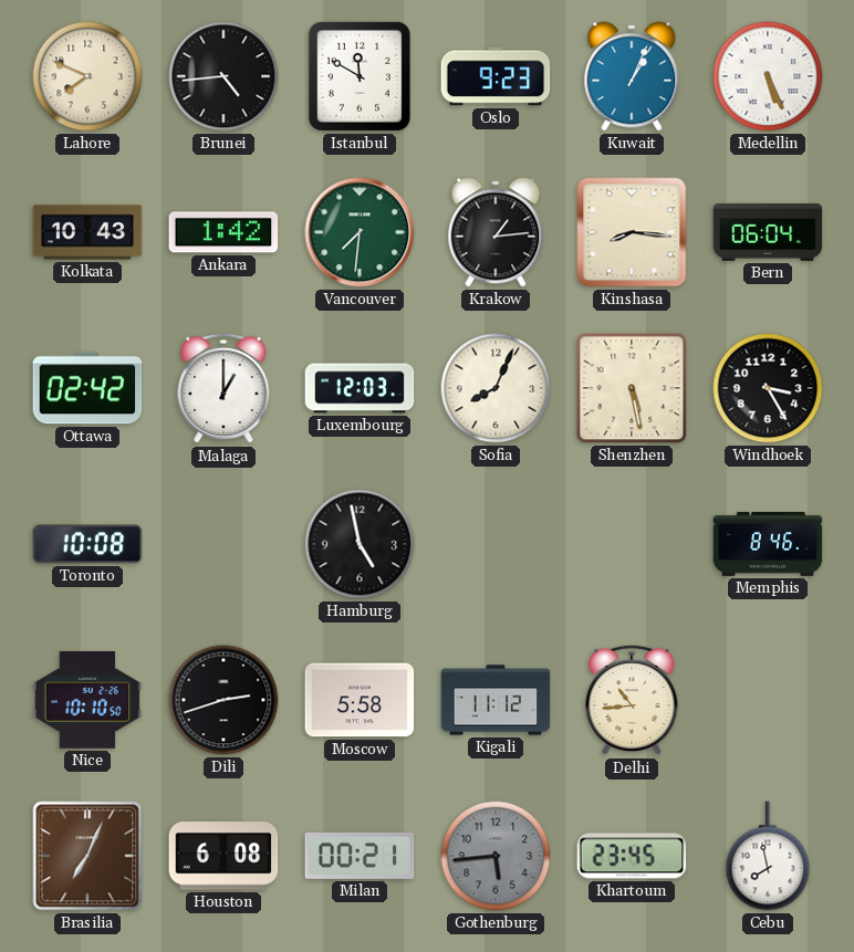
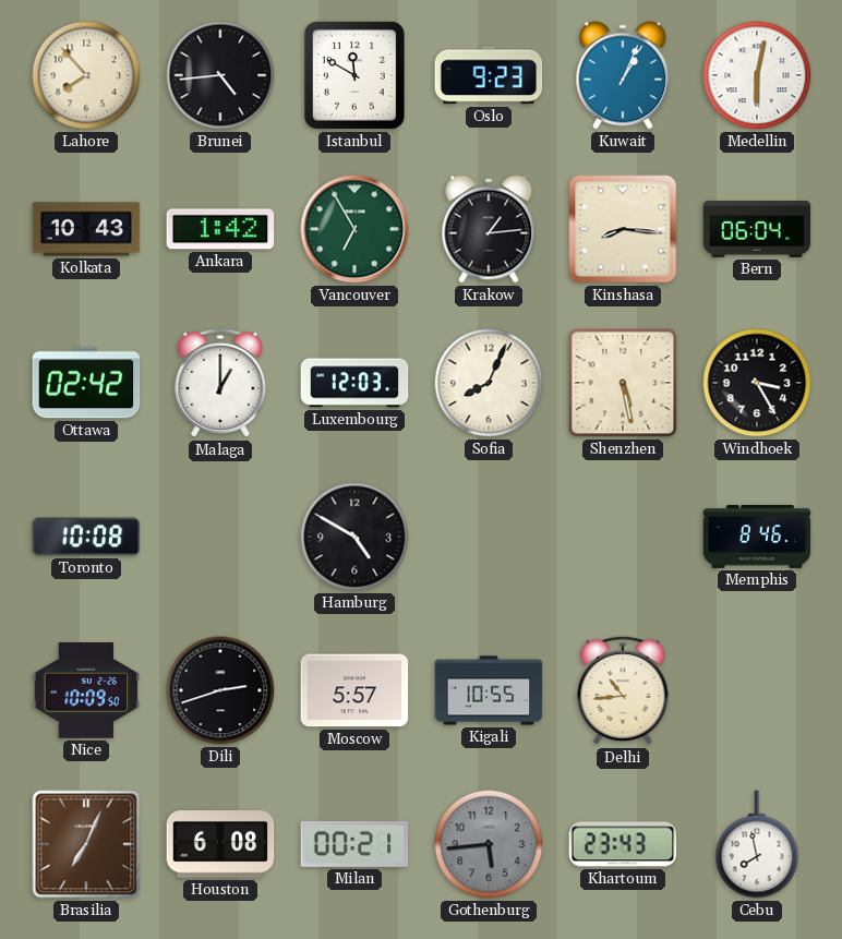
Lahore: 7:49 -> 7:53 (86, 75)
Medellin: 5:26 -> 6:02 (757, 75)
Vancouver: 7:31 -> 6:55 (354, 229)
Hamburg: 4:58 -> 4:50 (354, 537)
Nice: 10:10 -> 10:09 (86, 691)
Moscow: 5:58 -> 5:57 (354, 690)
Kigali: 11:12 -> 10:55 (489, 690)
Khartoum: 23:45 -> 23:43 (623, 844)
